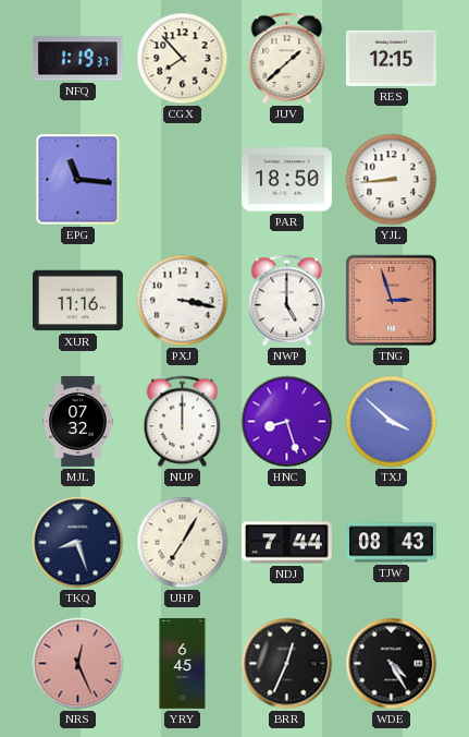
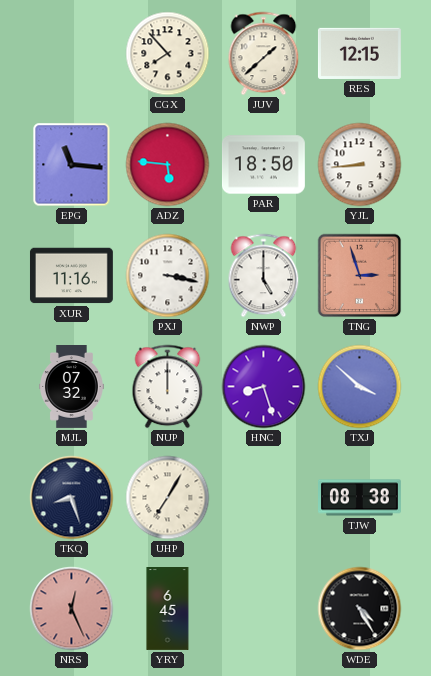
NFQ: 1:19 -> none (77, 59)
ADZ: none -> 5:46 (168, 165)
NDJ: 7:44 -> none (286, 543)
TJW: 08:43 -> 08:38 (360, 498)
BRR: 12:34 -> none (287, 664)
